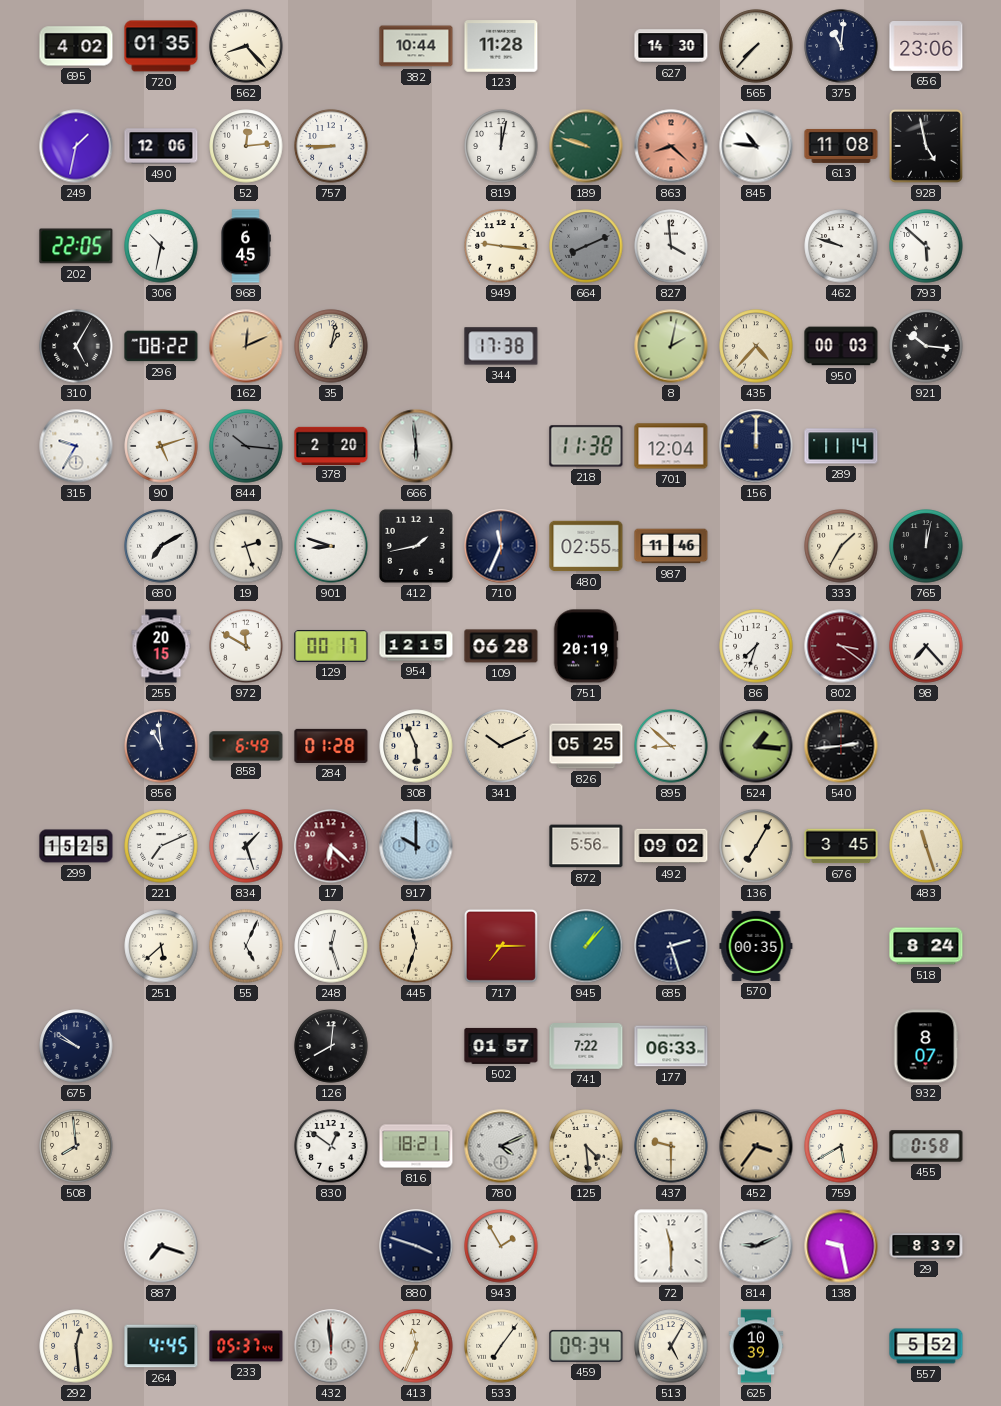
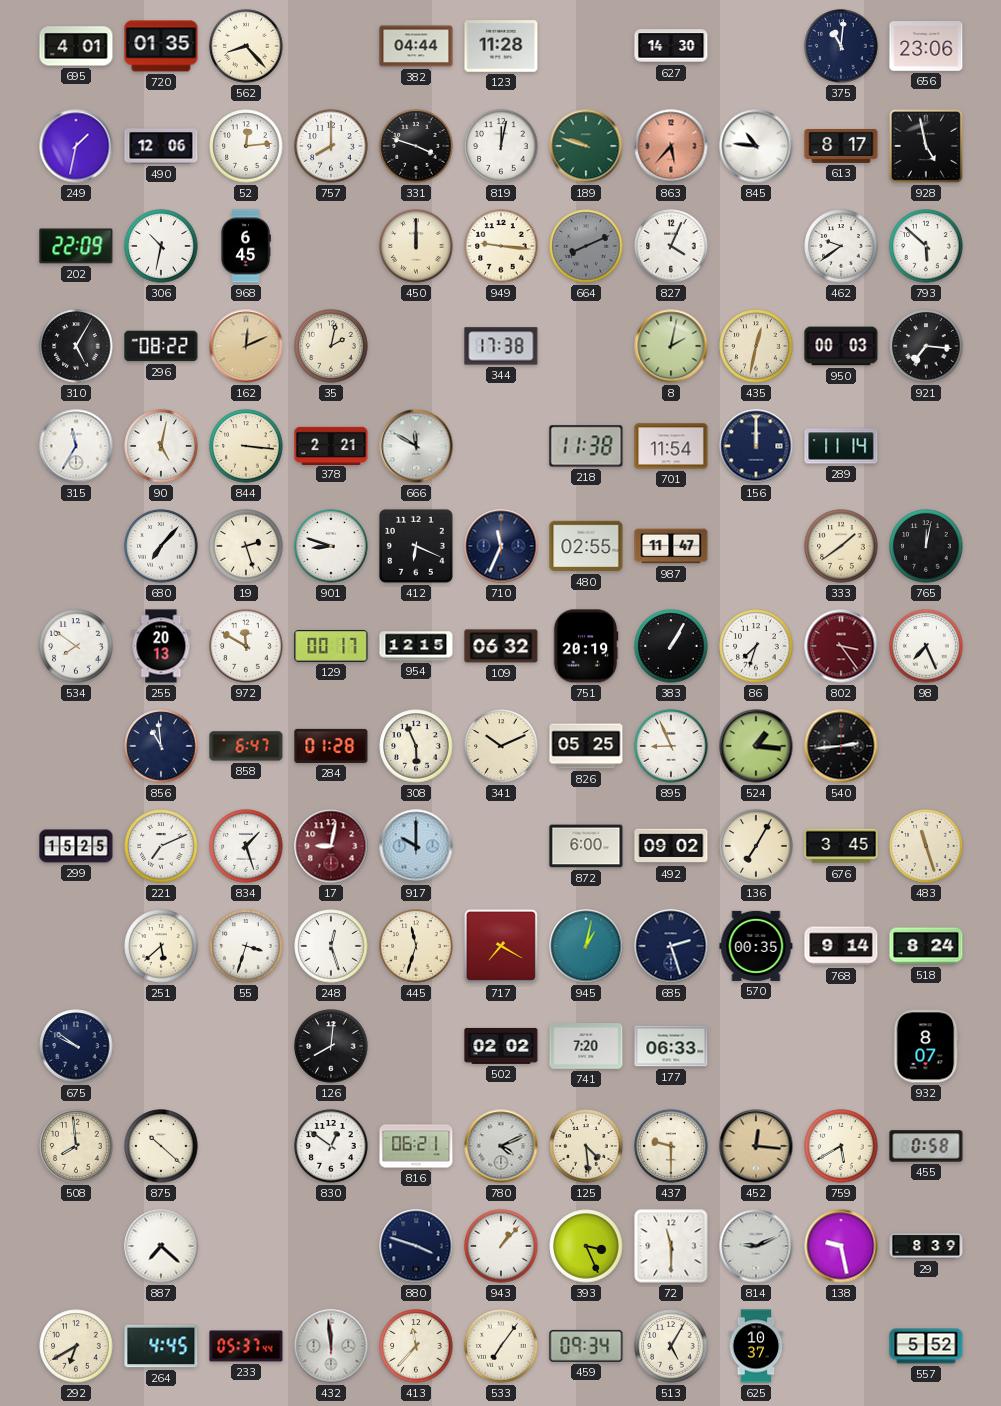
695: 4:02 -> 4:01 (76, 46)
382: 10:44 -> 04:44 (416, 46)
565: 7:37 -> none (756, 46)
757: 8:45 -> 8:00 (331, 146)
331: none -> 3:48 (416, 146)
863: 8:22 -> 5:37 (671, 146)
613: 11:08 -> 8:17 (841, 146)
202: 22:05 -> 22:09 (76, 246)
450: none -> 12:00 (416, 246)
827: 3:59 -> 4:04 (671, 246)
462: 9:48 -> 9:39 (841, 246)
35: 1:02 -> 2:02 (331, 346)
435: 4:37 -> 12:32 (756, 346)
921: 10:16 -> 7:16 (926, 346)
315: 9:35 -> 11:35 (76, 446)
90: 5:12 -> 5:02 (161, 446)
844: 10:16 -> 3:16 (246, 446)
844 dial: grey -> cream (246, 446)
378: 2:20 -> 2:21 (331, 445)
666: 5:59 -> 11:50 (416, 446)
701: 12:04 -> 11:54 (671, 446)
680: 7:10 -> 7:07 (161, 546)
412: 1:43 -> 6:19 (416, 546)
987: 11:46 -> 11:47 (671, 546)
333: 1:35 -> 1:39 (841, 546)
534: none -> 7:51 (76, 646)
255: 20:15 -> 20:13 (161, 646)
109: 06:28 -> 06:32 (501, 646)
383: none -> 1:05 (671, 646)
802: 3:21 -> 3:24 (841, 646)
98: 7:23 -> 7:26 (926, 646)
858: 6:49 -> 6:47 (246, 746)
895: 8:52 -> 8:56 (671, 746)
17: 6:22 -> 9:02 (331, 846)
872: 5:56 -> 6:00 (586, 846)
55: 5:04 -> 3:33 (246, 946)
717: 7:15 -> 7:20 (501, 946)
945: 1:07 -> 1:02 (586, 946)
768: none -> 9:14 (841, 946)
502: 01:57 -> 02:02 (501, 1046)
741: 7:22 -> 7:20 (586, 1046)
875: none -> 10:22 (161, 1146)
816: 18:21 -> 06:21 (416, 1146)
452: 3:36 -> 12:16 (756, 1146)
887: 7:18 -> 7:22 (161, 1246)
943: 1:55 -> 1:07 (501, 1246)
393: none -> 3:26 (586, 1246)
292: 12:29 -> 6:40 (76, 1346)
413: 11:34 -> 11:37 (416, 1346)
625: 10:39 -> 10:37 (756, 1346)
